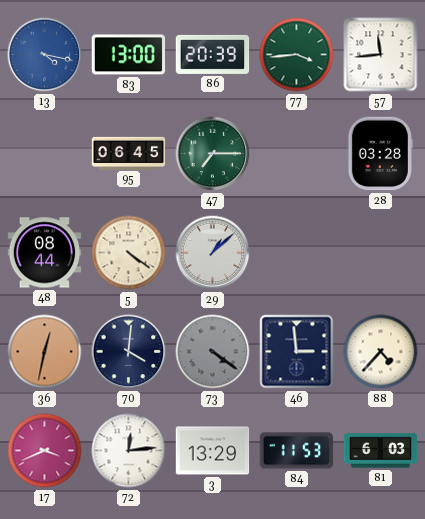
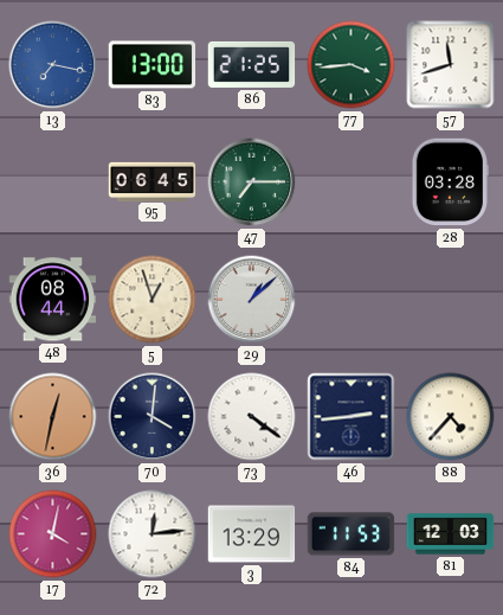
13: 4:17 -> 7:17 (53, 65)
86: 20:39 -> 21:25 (252, 64)
57: 11:44 -> 11:42 (451, 65)
5: 4:21 -> 12:57 (153, 300)
73 dial: grey -> white (252, 417)
46: 2:59 -> 2:44 (352, 417)
17: 3:41 -> 4:02 (53, 534)
81: 6:03 -> 12:03 (451, 534)
